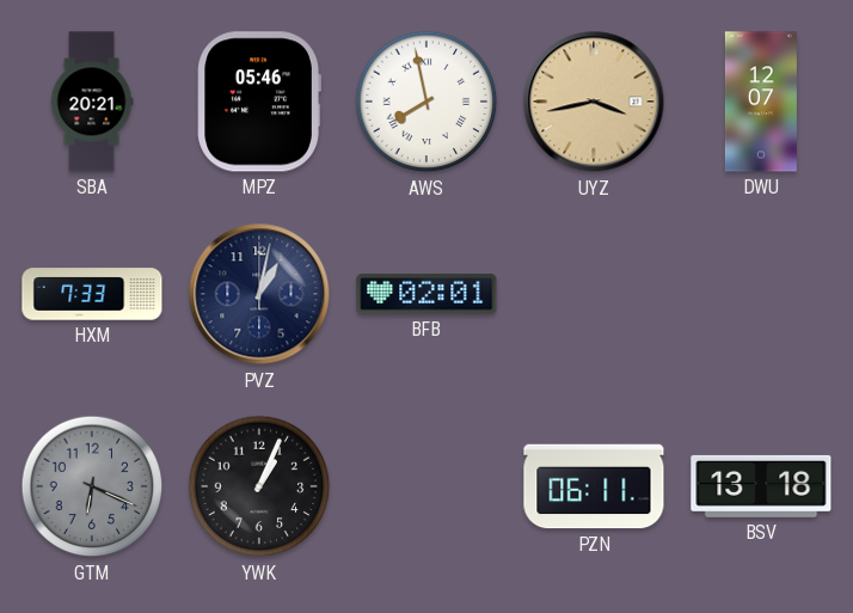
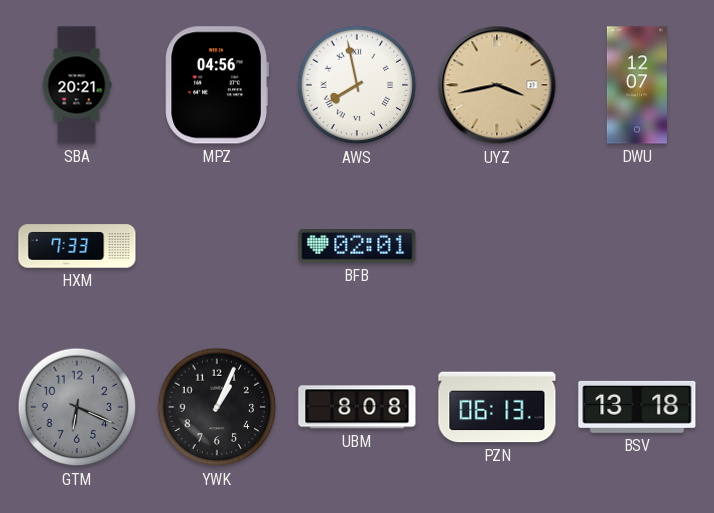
MPZ: 05:46 -> 04:56 (217, 85)
PVZ: 1:02 -> none (259, 294)
UBM: none -> 8:08 (357, 407)
PZN: 06:11 -> 06:13 (497, 407)
